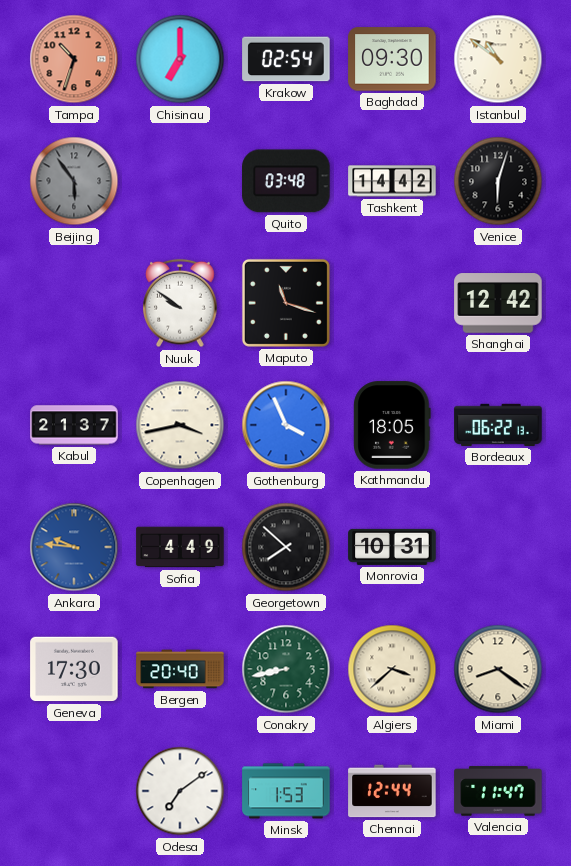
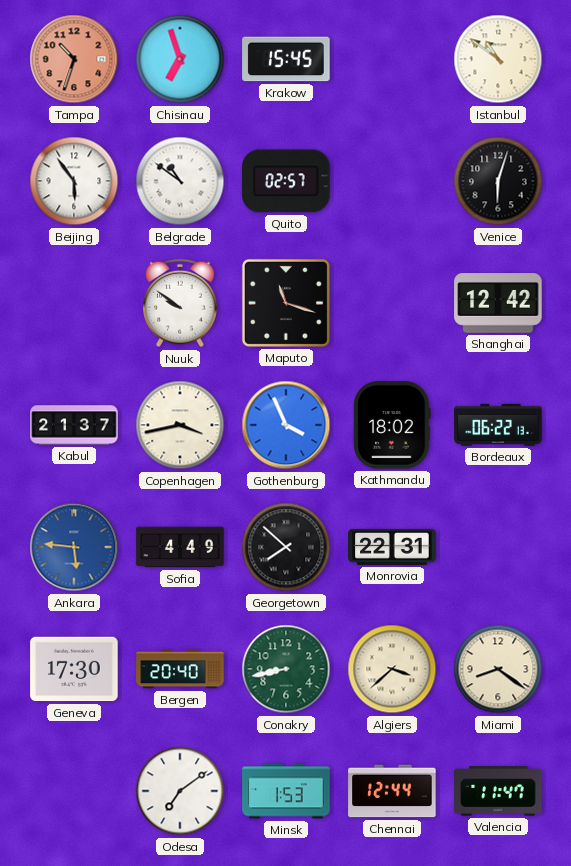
Chisinau: 7:00 -> 6:57 (180, 59)
Krakow: 02:54 -> 15:45 (286, 59)
Baghdad: 09:30 -> none (392, 59)
Beijing dial: grey -> white (74, 181)
Belgrade: none -> 10:51 (180, 181)
Quito: 03:48 -> 02:57 (286, 181)
Tashkent: 14:42 -> none (392, 181)
Kathmandu: 18:05 -> 18:02 (392, 425)
Ankara: 9:46 -> 5:46 (74, 547)
Monrovia: 10:31 -> 22:31 (392, 547)
